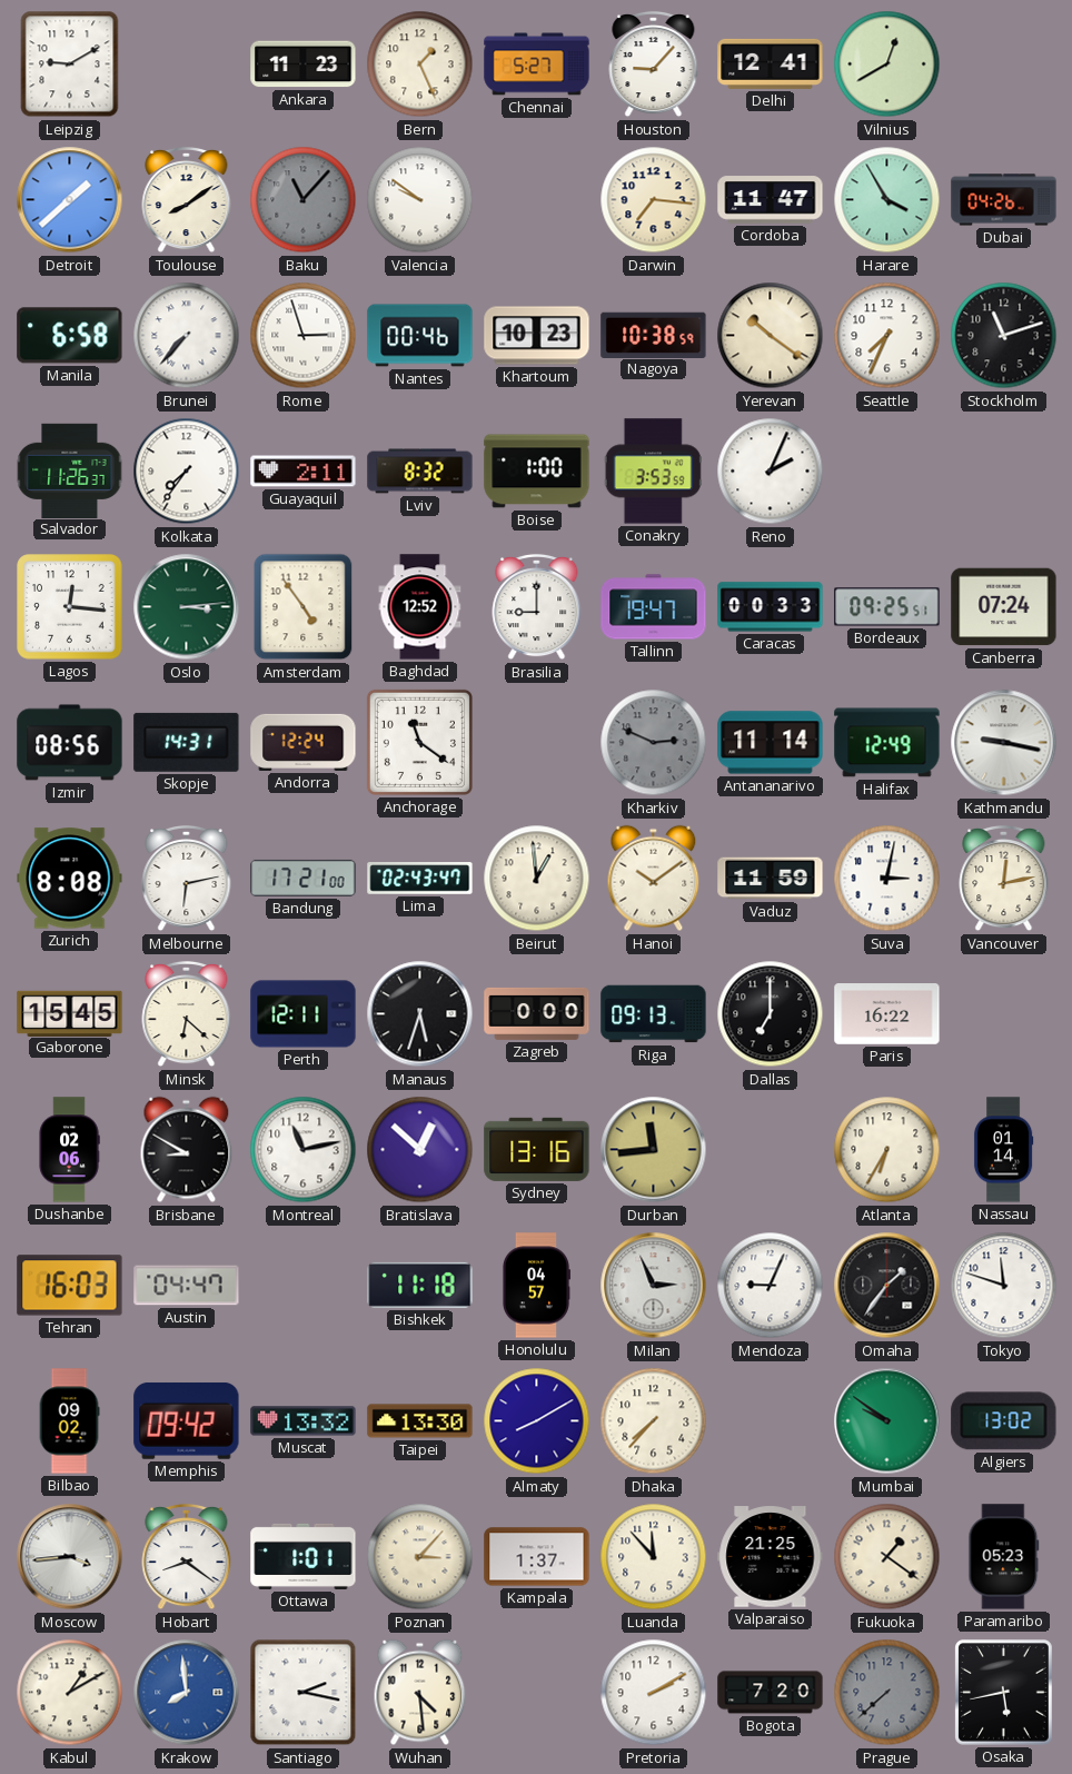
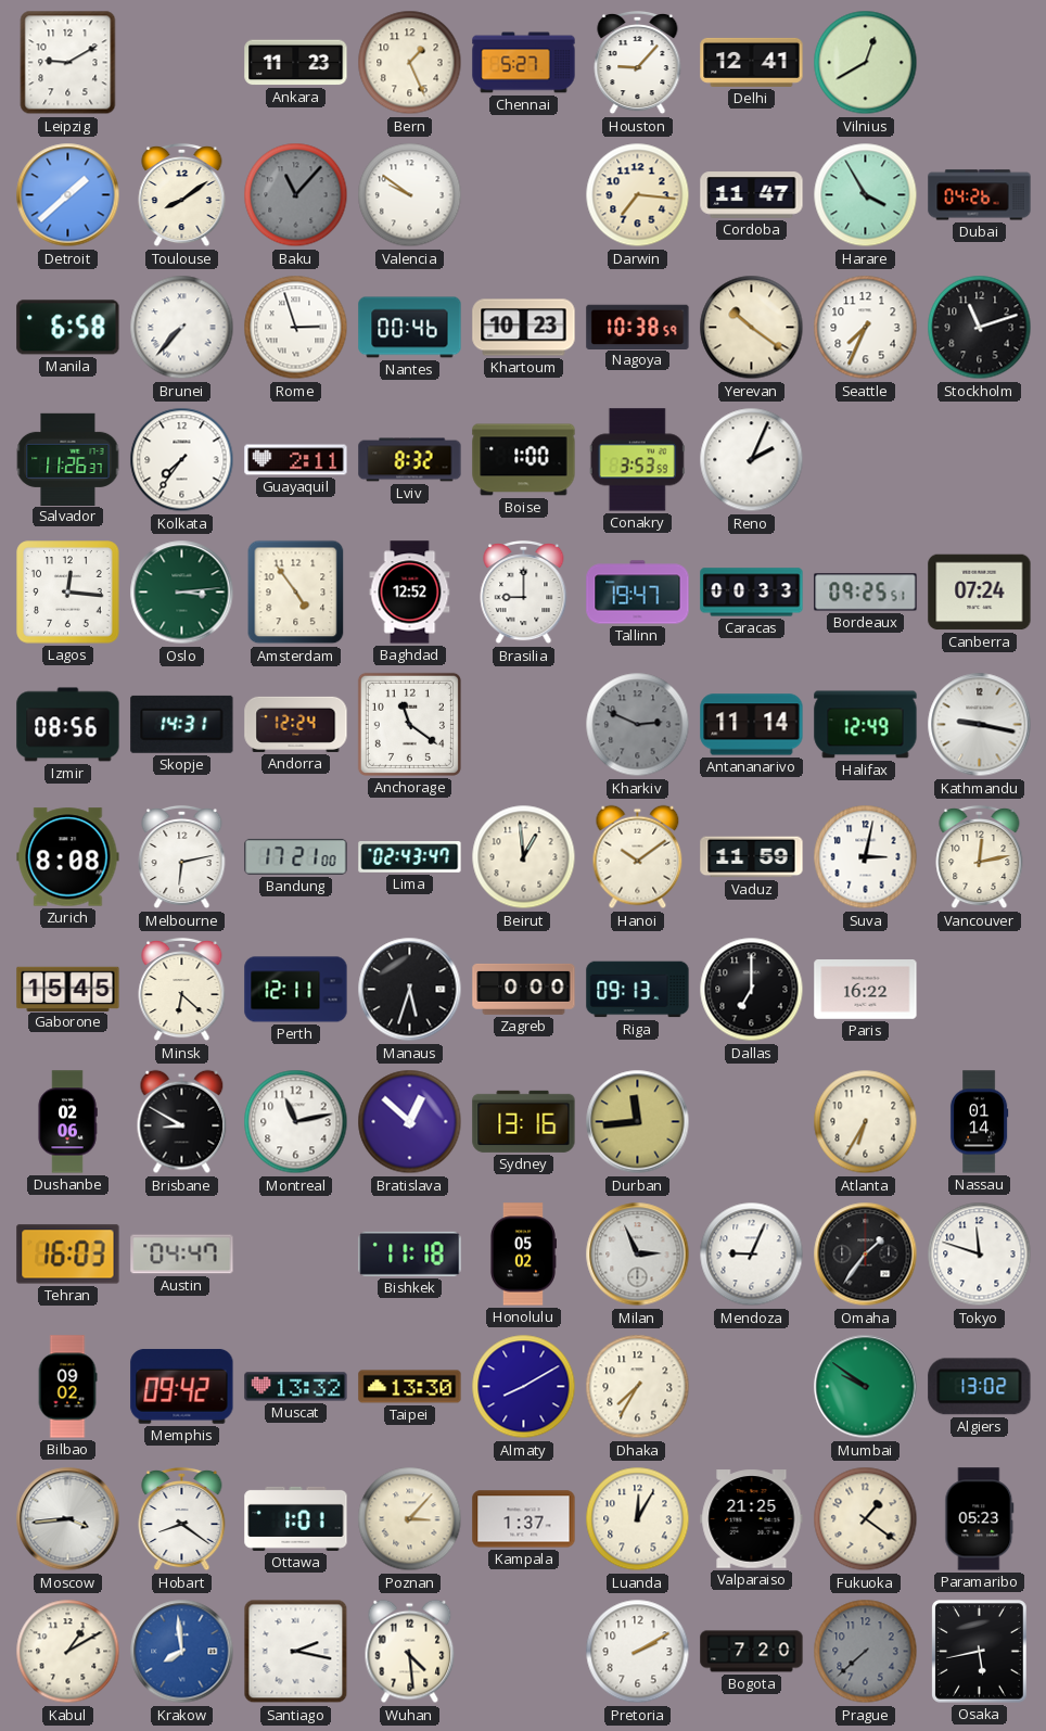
Honolulu: 04:57 -> 05:02 (523, 1255)
Dhaka: 7:37 -> 7:35 (638, 1387)
Luanda: 11:53 -> 12:05 (638, 1519)
